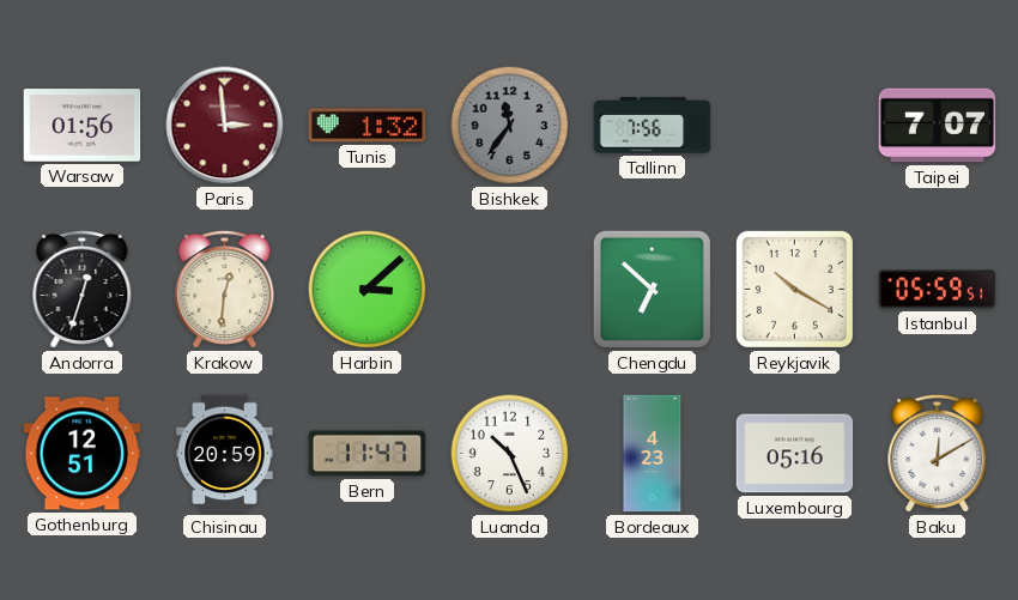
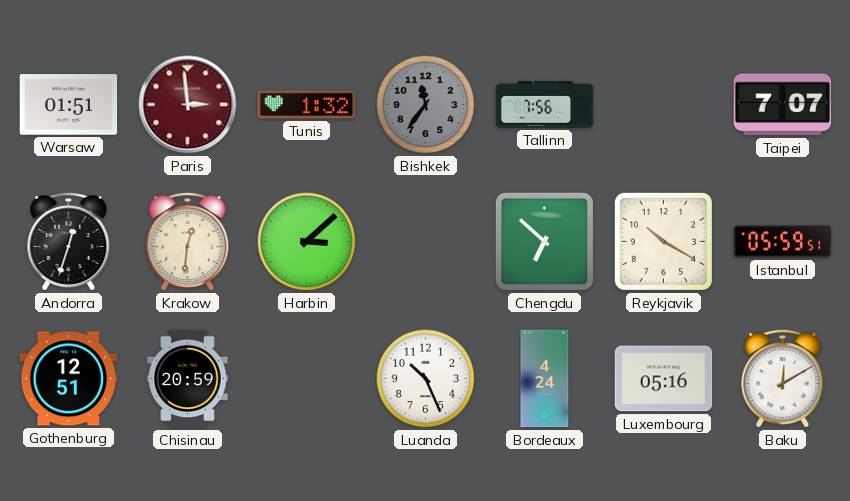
Warsaw: 01:56 -> 01:51 (69, 105)
Bern: 11:47 -> none (368, 454)
Bordeaux: 4:23 -> 4:24 (545, 379)
